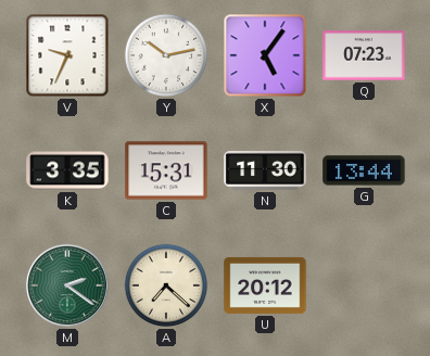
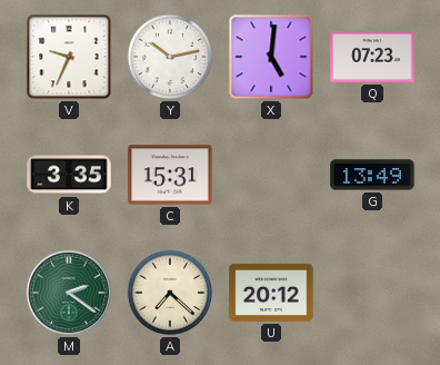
X: 5:06 -> 5:01 (271, 57)
N: 11:30 -> none (265, 170)
G: 13:44 -> 13:49 (372, 175)
